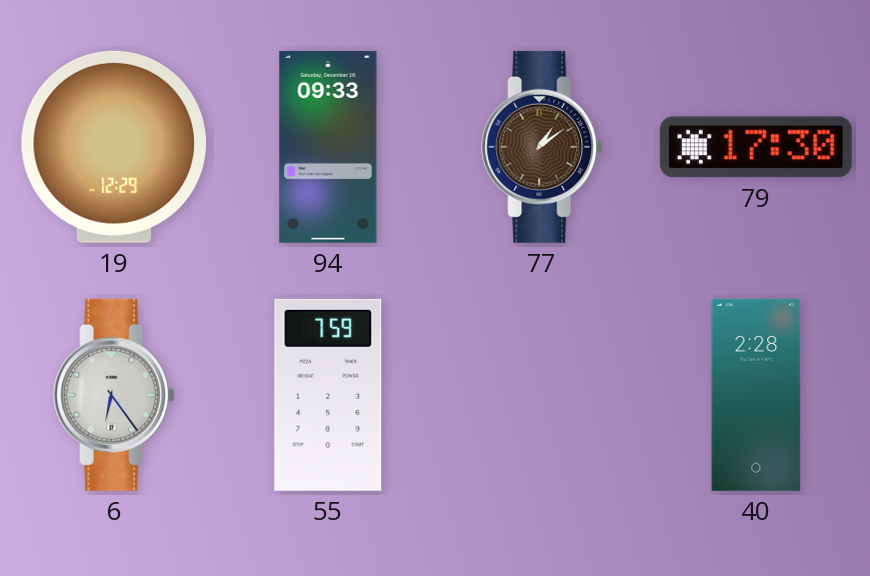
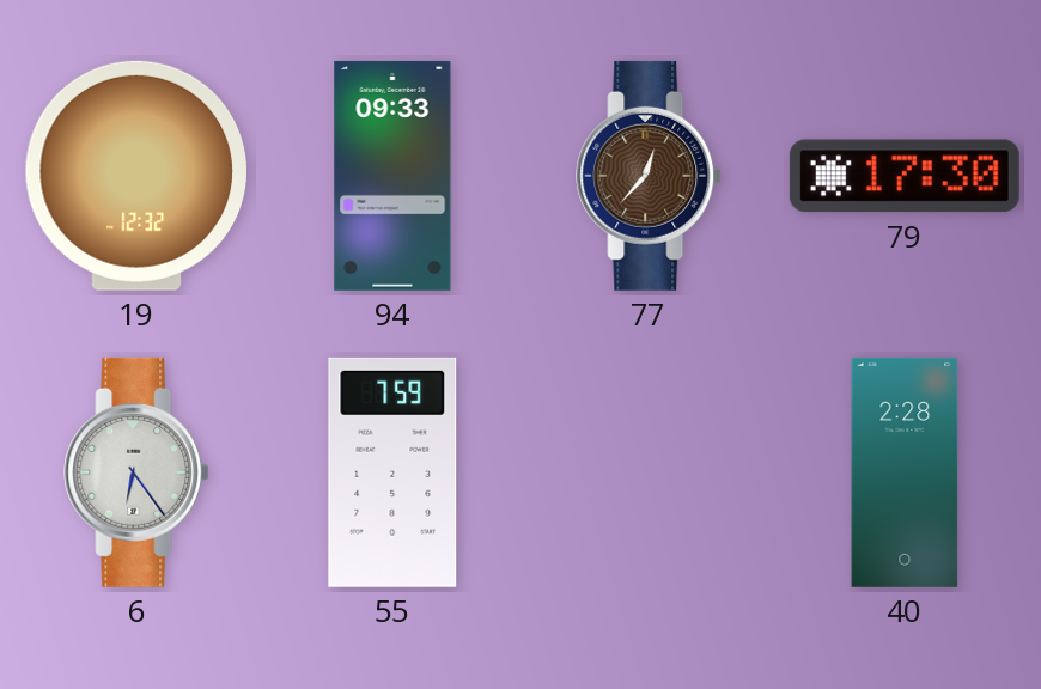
19: 12:29 -> 12:32 (135, 176)
77: 1:09 -> 12:37 (649, 176)
